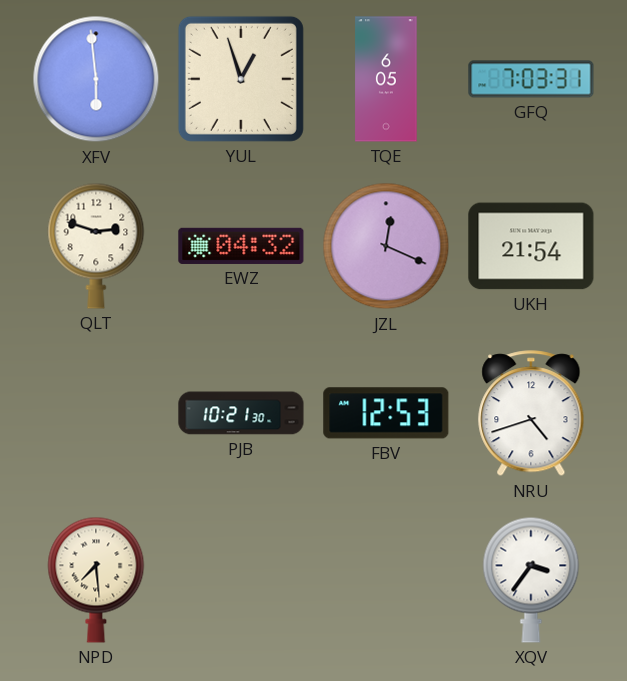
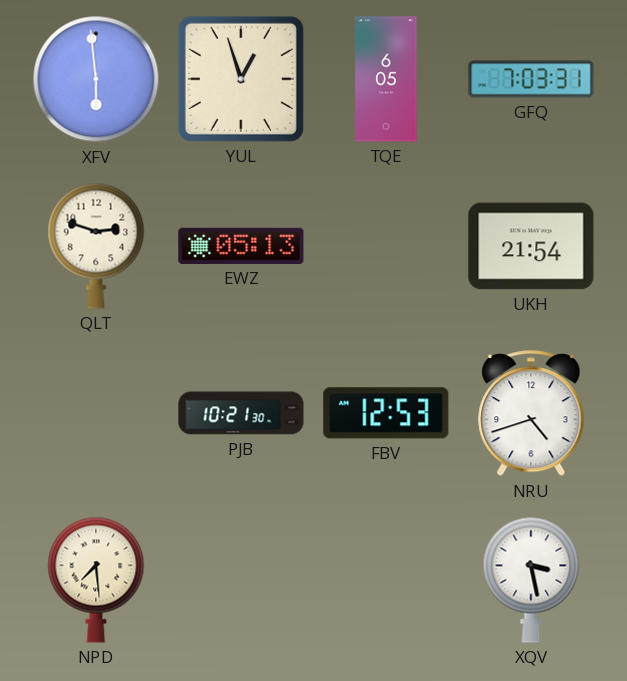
EWZ: 04:32 -> 05:13 (241, 246)
JZL: 12:19 -> none (386, 246)
XQV: 3:36 -> 3:28 (531, 580)
